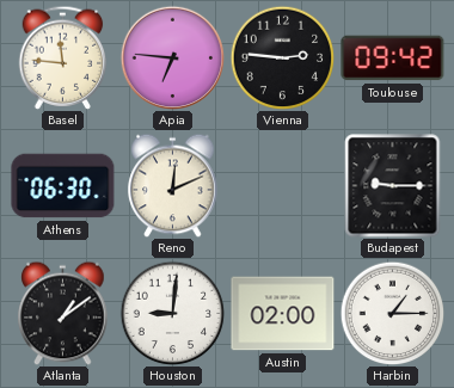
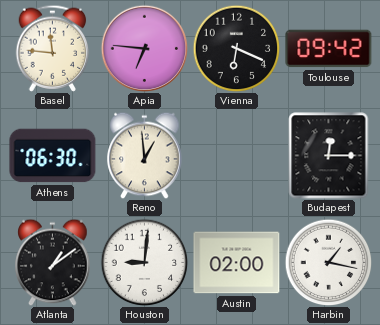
Vienna: 2:46 -> 6:19 (236, 48)
Reno: 12:11 -> 12:59 (145, 155)
Budapest: 9:15 -> 12:15 (329, 156)
Harbin: 1:15 -> 1:17 (328, 262)
